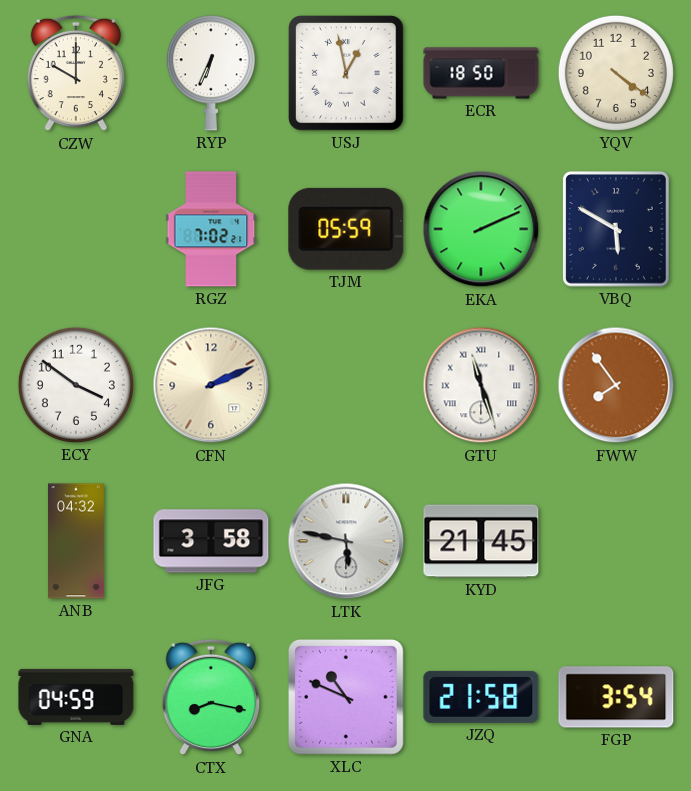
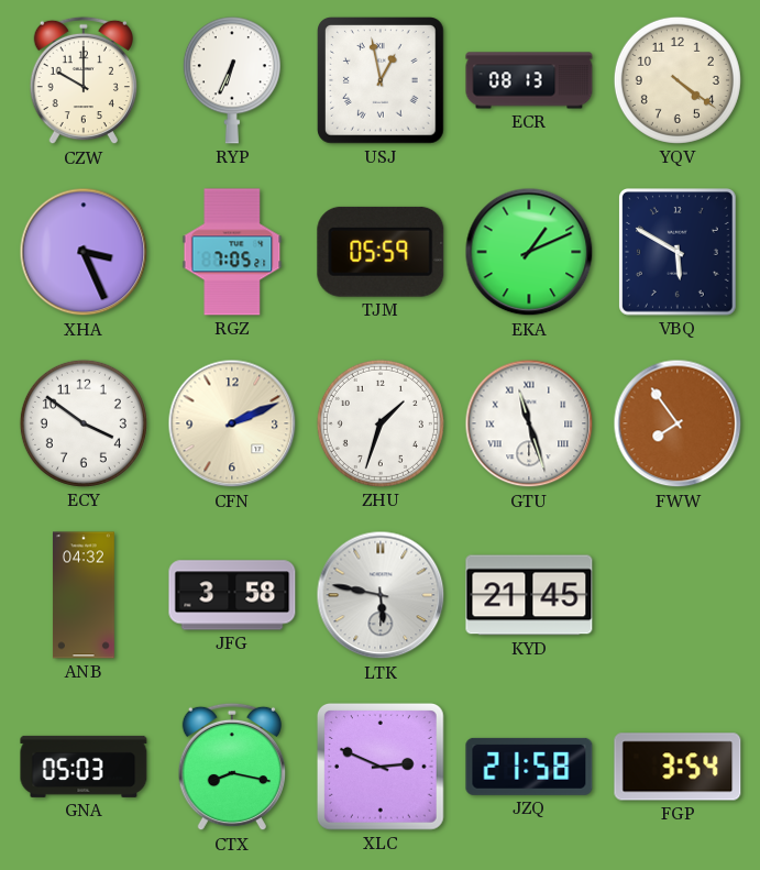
ECR: 18:50 -> 08:13 (529, 80)
XHA: none -> 3:26 (84, 252)
RGZ: 7:02 -> 7:05 (232, 252)
EKA: 2:11 -> 1:11 (529, 252)
ZHU: none -> 1:33 (381, 423)
GNA: 04:59 -> 05:03 (84, 767)
XLC: 10:49 -> 2:49 (381, 767)
